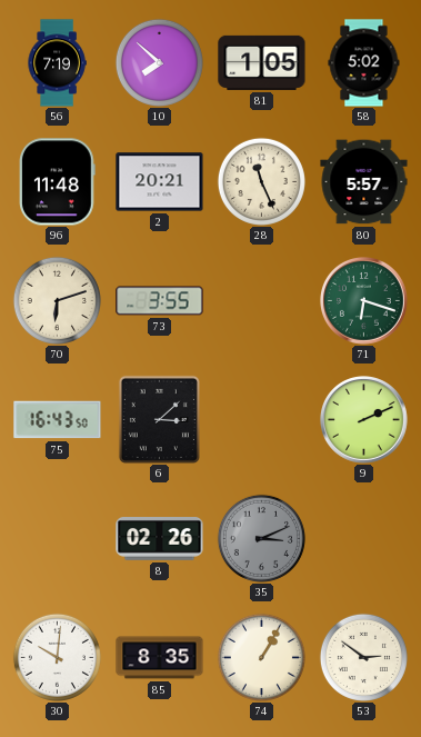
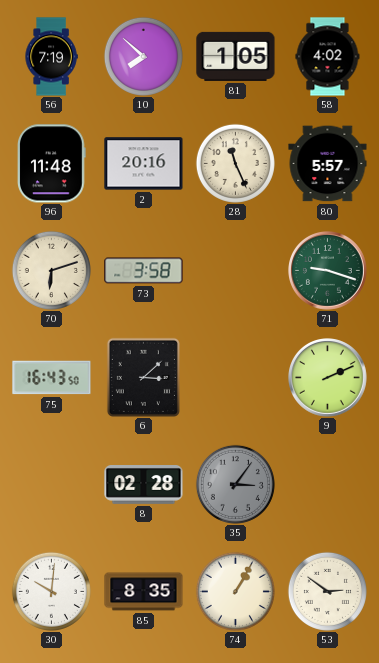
58: 5:02 -> 4:02 (328, 57)
2: 20:21 -> 20:16 (144, 164)
73: 3:55 -> 3:58 (144, 271)
71: 6:18 -> 9:18 (328, 271)
8: 02:26 -> 02:28 (144, 485)
35: 3:11 -> 3:06 (235, 484)
